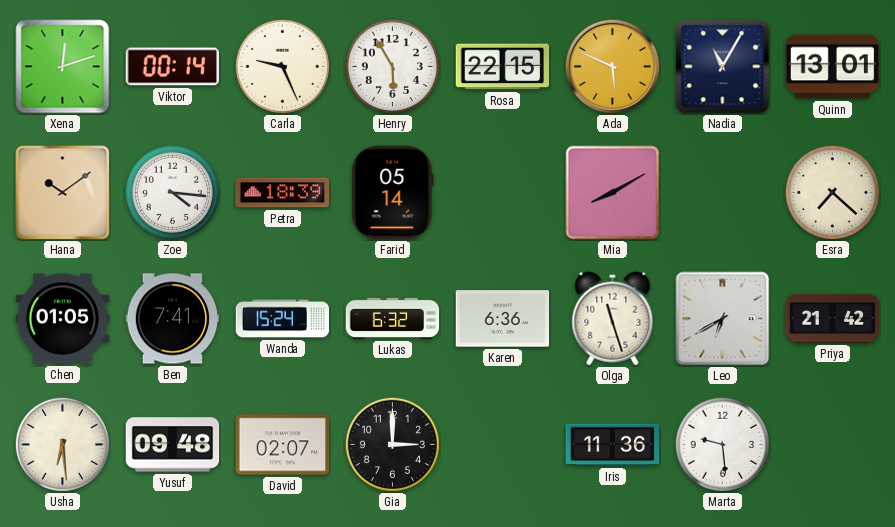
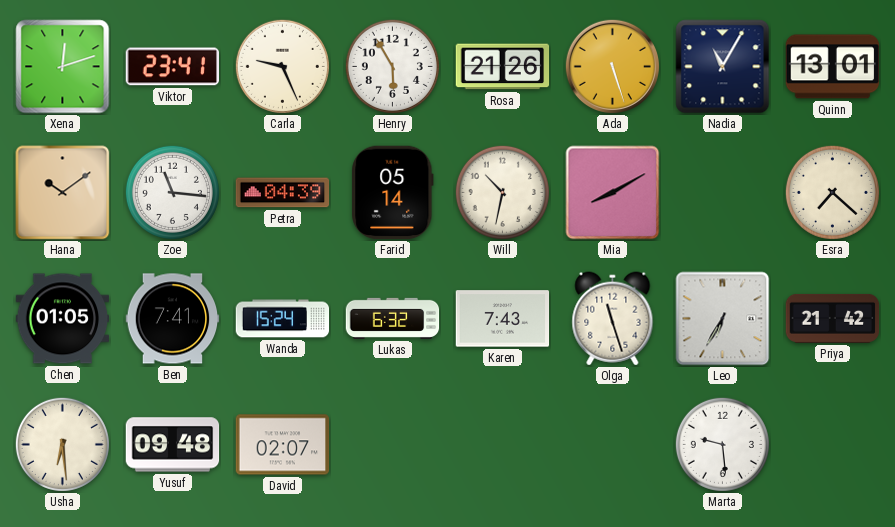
Viktor: 00:14 -> 23:41 (172, 67)
Rosa: 22:15 -> 21:26 (503, 67)
Ada: 5:49 -> 5:27 (612, 66)
Zoe: 4:16 -> 11:16 (172, 192)
Petra: 18:39 -> 04:39 (283, 193)
Will: none -> 10:32 (502, 192)
Karen: 6:36 -> 7:43 (503, 319)
Leo: 6:40 -> 6:35 (723, 319)
Gia: 3:00 -> none (392, 444)
Iris: 11:36 -> none (613, 445)
